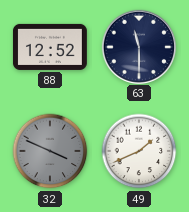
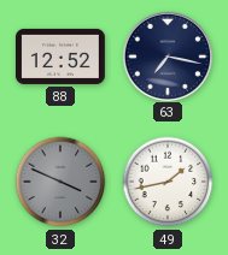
63: 11:30 -> 7:17 (166, 55)
49: 1:41 -> 1:43 (168, 182)
